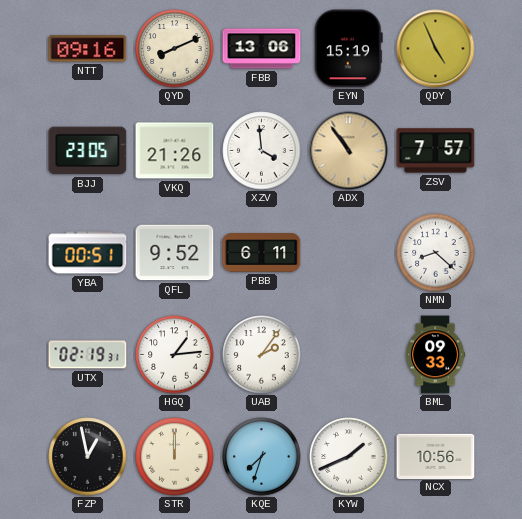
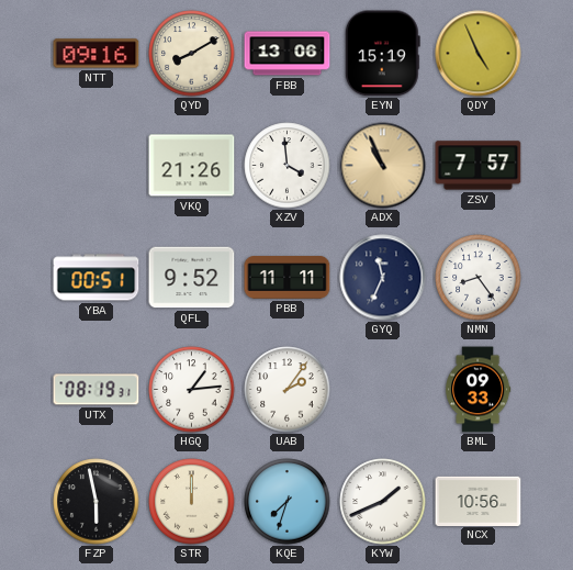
QYD: 8:11 -> 8:10 (192, 54)
BJJ: 23:05 -> none (88, 151)
ADX: 10:54 -> 10:56 (383, 166)
PBB: 6:11 -> 11:11 (288, 278)
GYQ: none -> 11:34 (383, 278)
NMN: 8:22 -> 8:24 (479, 278)
UTX: 02:19 -> 08:19 (97, 390)
FZP: 12:58 -> 5:58 (97, 502)
